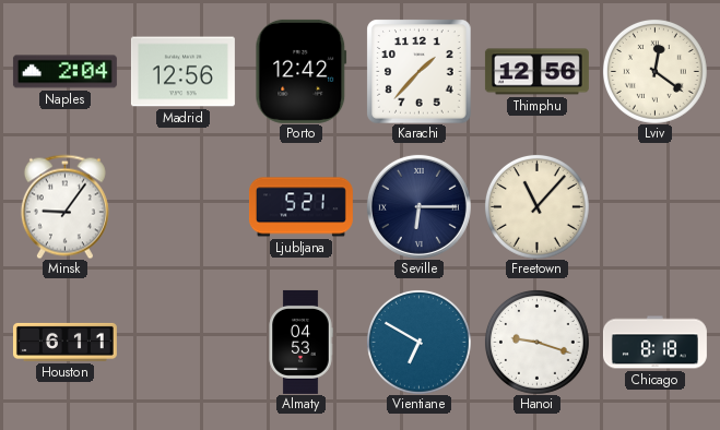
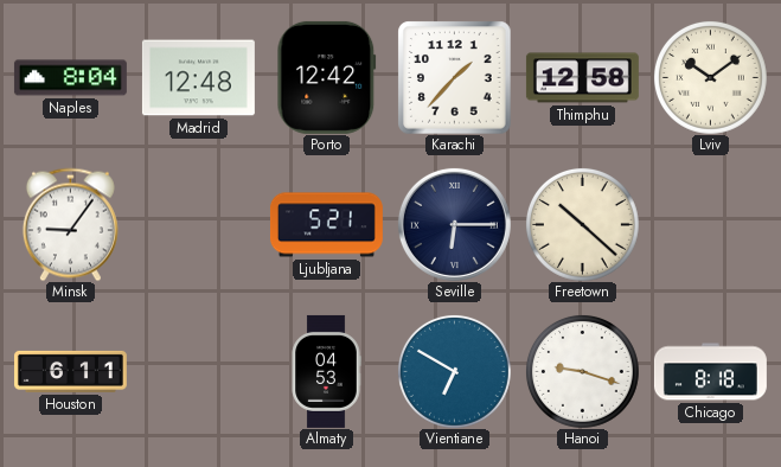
Naples: 2:04 -> 8:04 (70, 78)
Madrid: 12:56 -> 12:48 (198, 78)
Thimphu: 12:56 -> 12:58 (582, 78)
Lviv: 12:21 -> 10:09 (710, 77)
Freetown: 11:07 -> 10:22 (582, 224)
